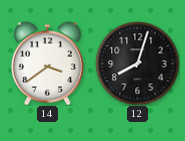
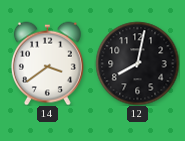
12: 8:03 -> 8:02 (137, 63)
